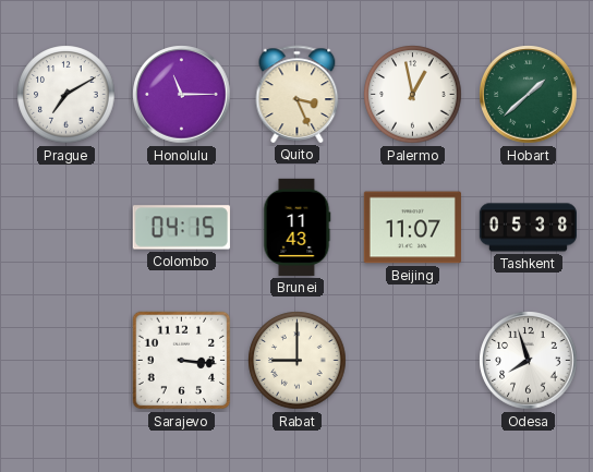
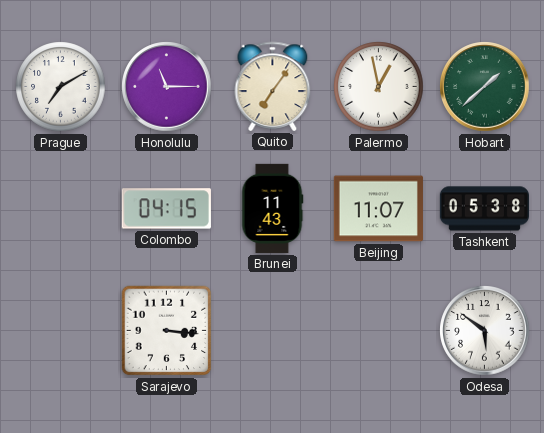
Quito: 3:26 -> 7:06 (273, 86)
Rabat: 9:00 -> none (298, 361)
Odesa: 7:57 -> 5:51 (485, 331)
